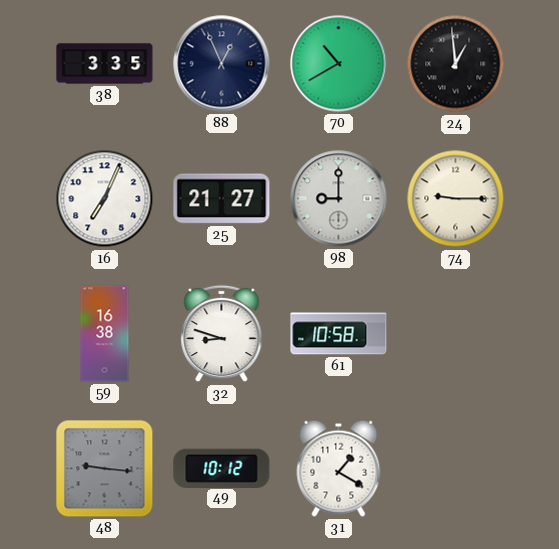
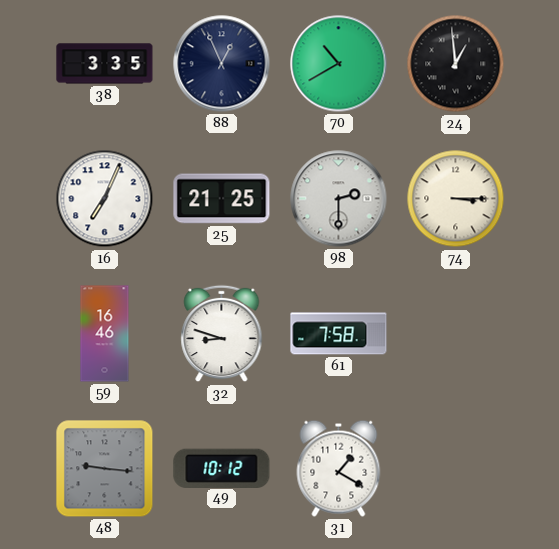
25: 21:27 -> 21:25 (222, 199)
98: 9:00 -> 2:30 (339, 199)
74: 9:15 -> 3:15 (456, 199)
59: 16:38 -> 16:46 (105, 334)
61: 10:58 -> 7:58 (339, 334)
